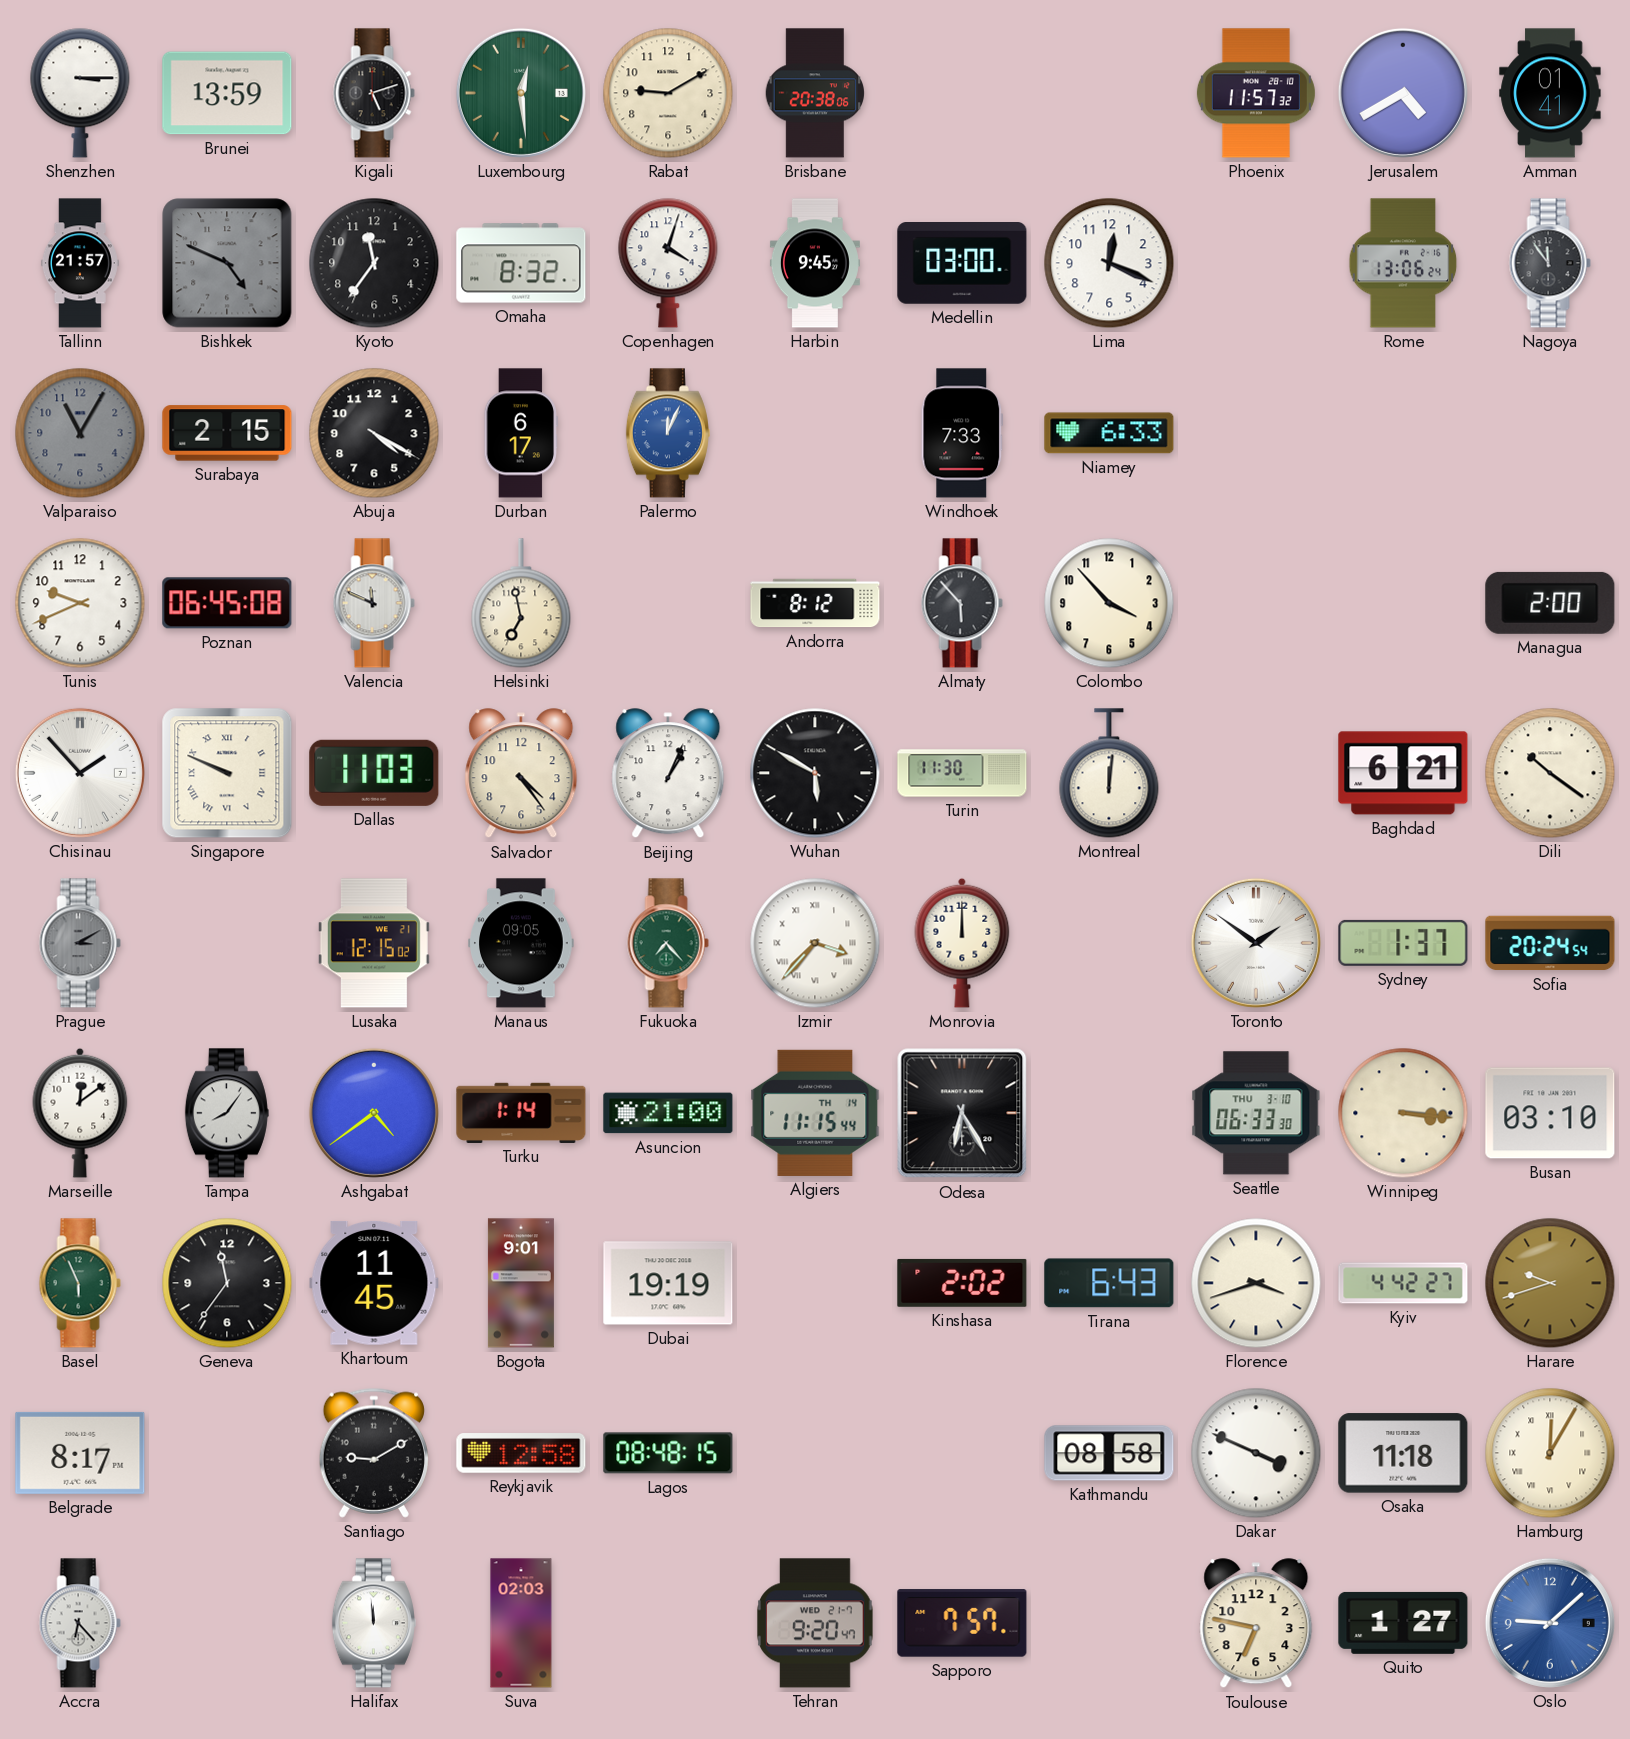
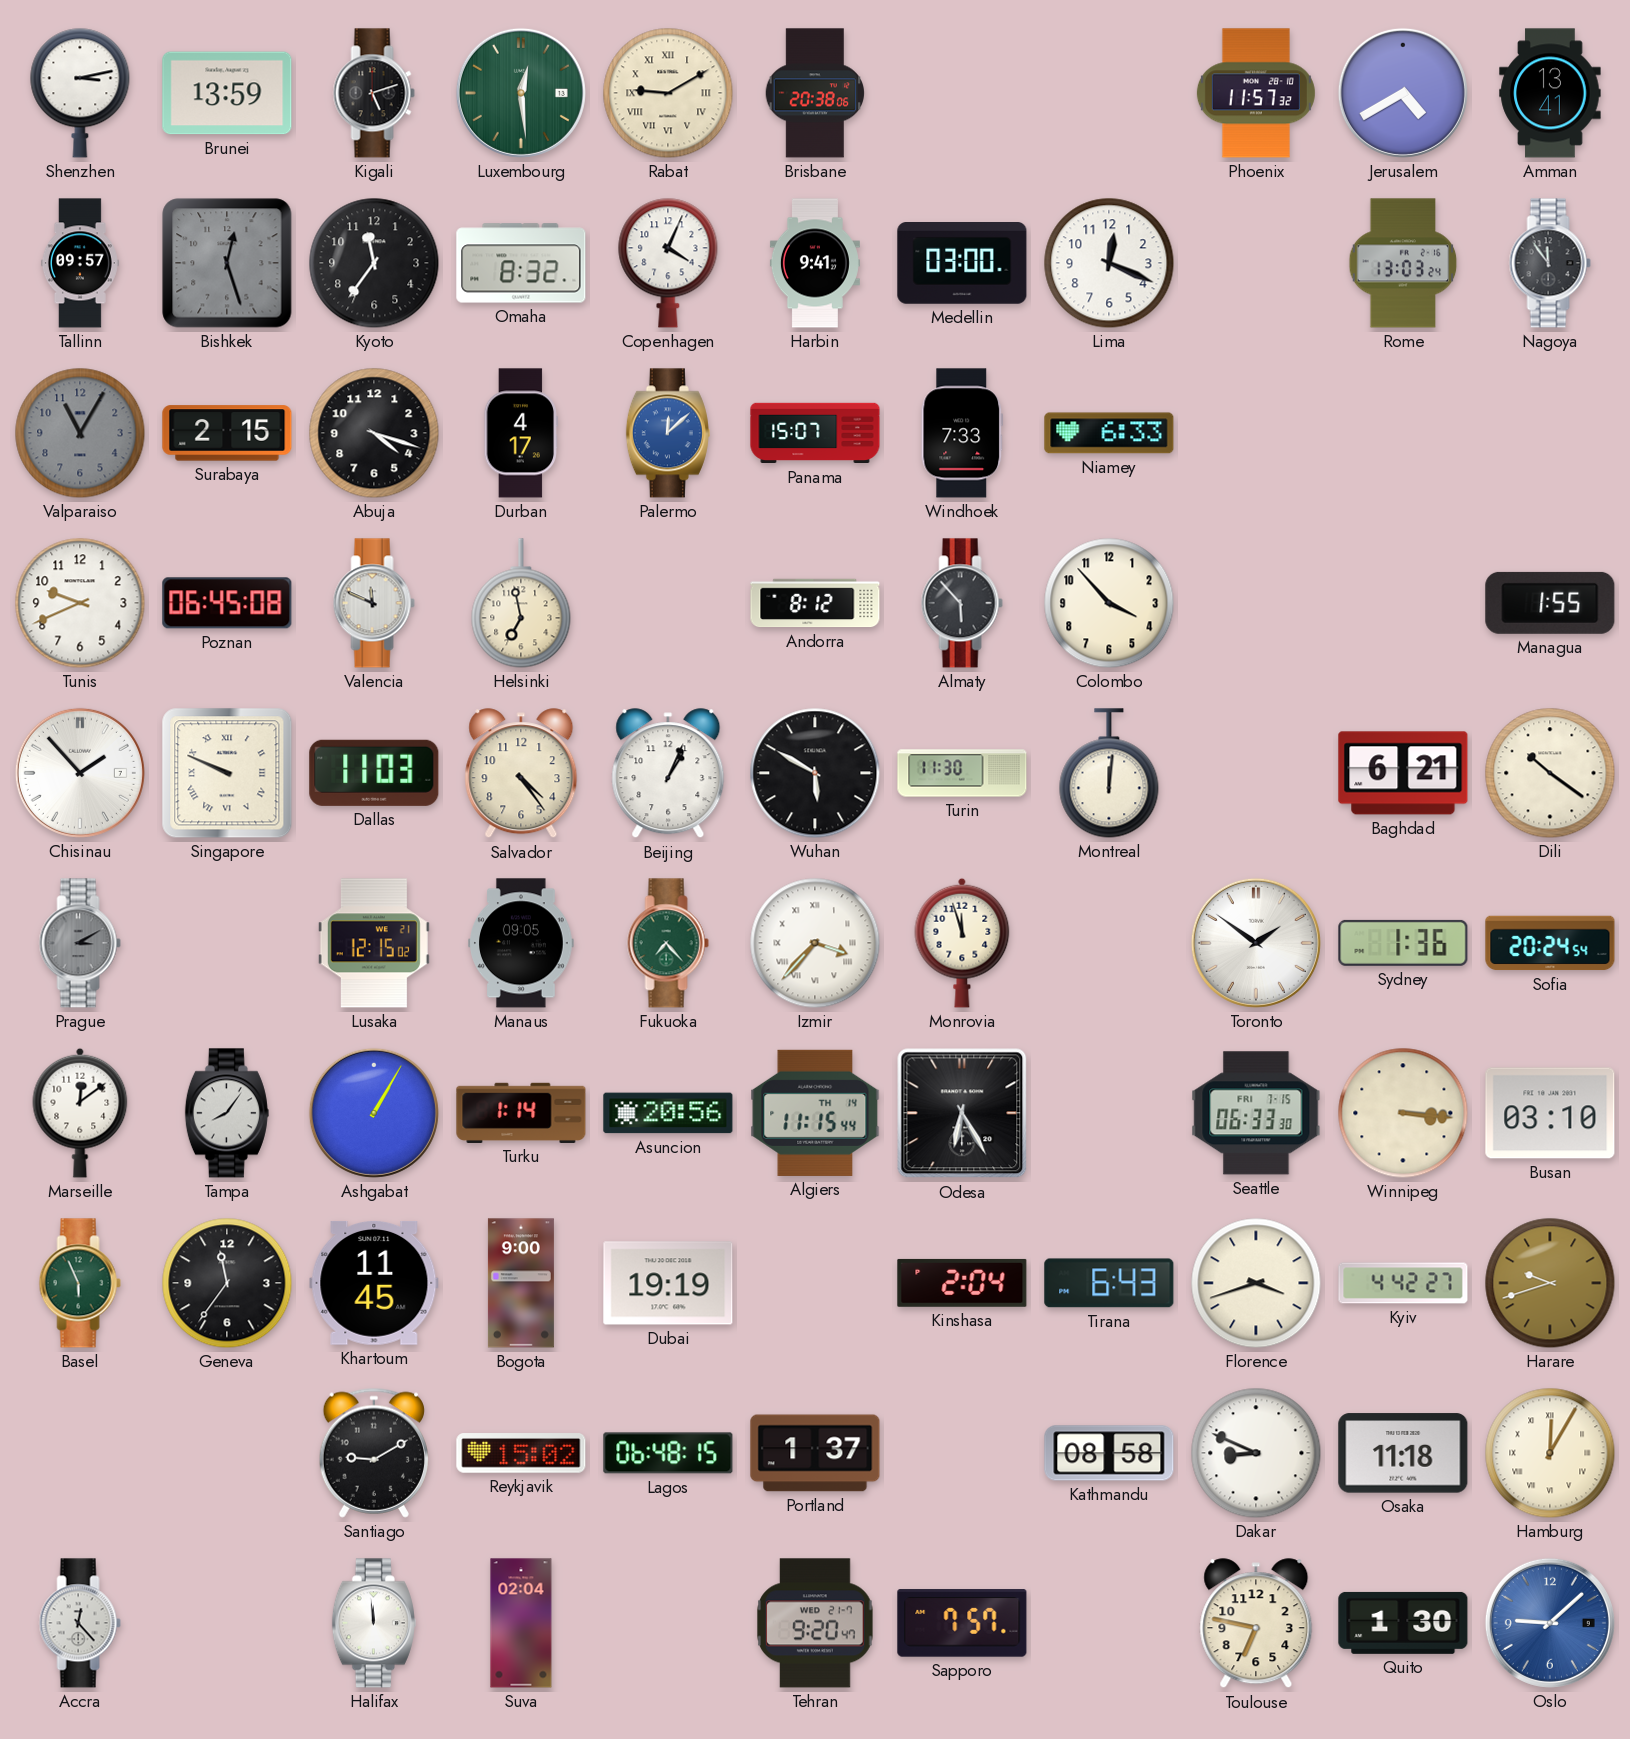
Shenzhen: 3:15 -> 3:13 (80, 93)
Rabat numerals: Arabic -> Roman (668, 93)
Amman: 01:41 -> 13:41 (1550, 93)
Tallinn: 21:57 -> 09:57 (80, 263)
Bishkek: 4:49 -> 12:27 (227, 263)
Copenhagen: 4:03 -> 4:04 (668, 263)
Harbin: 9:45 -> 9:41 (815, 263)
Rome: 13:06 -> 13:03 (1403, 263)
Abuja: 4:20 -> 4:18 (374, 433)
Durban: 6:17 -> 4:17 (521, 433)
Palermo: 12:04 -> 12:08 (668, 433)
Panama: none -> 15:07 (815, 433)
Managua: 2:00 -> 1:55 (1550, 603)
Monrovia: 12:00 -> 11:57 (962, 943)
Sydney: 1:37 -> 1:36 (1403, 943)
Ashgabat: 4:39 -> 1:05 (374, 1113)
Asuncion: 21:00 -> 20:56 (668, 1113)
Seattle date: THU 3-10 -> FRI 7-15 (1256, 1113)
Bogota: 9:01 -> 9:00 (521, 1283)
Kinshasa: 2:02 -> 2:04 (962, 1283)
Belgrade: 8:17 -> none (80, 1453)
Reykjavik: 12:58 -> 15:02 (521, 1453)
Lagos: 08:48 -> 06:48 (668, 1453)
Portland: none -> 1:37 (815, 1453)
Dakar: 3:49 -> 8:49 (1256, 1453)
Accra: 6:23 -> 12:23 (80, 1623)
Suva: 02:03 -> 02:04 (521, 1623)
Quito: 1:27 -> 1:30 (1403, 1623)
